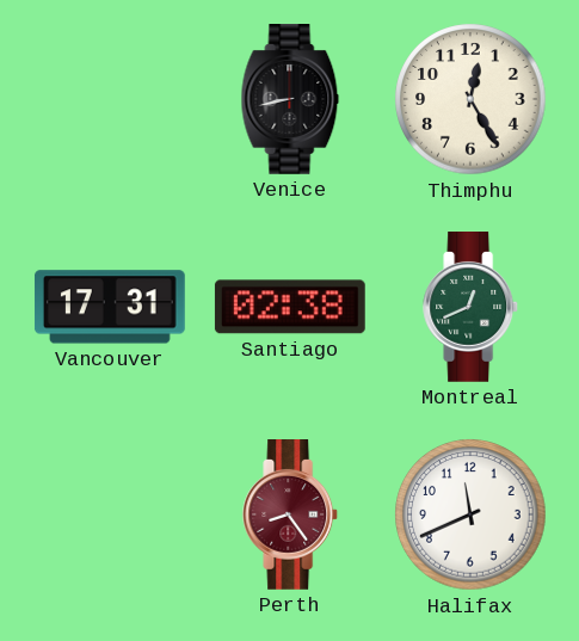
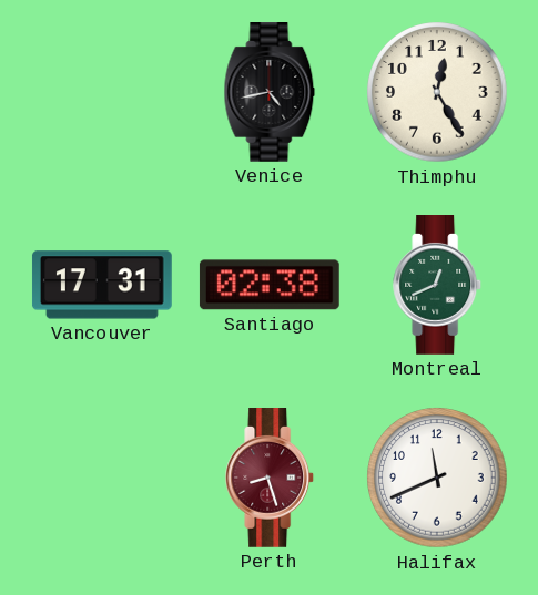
Venice: 8:43 -> 4:43 (270, 93)
Perth: 8:24 -> 8:27 (271, 479)
